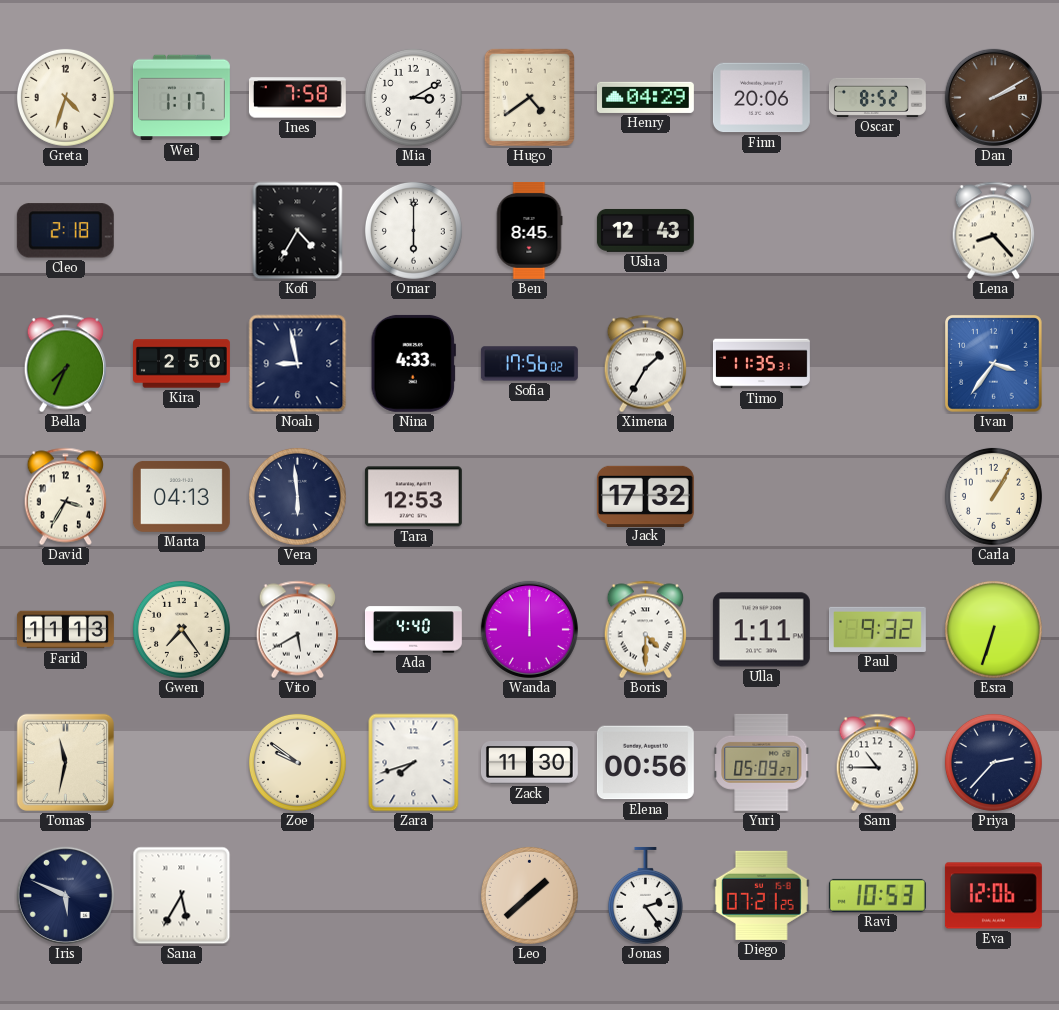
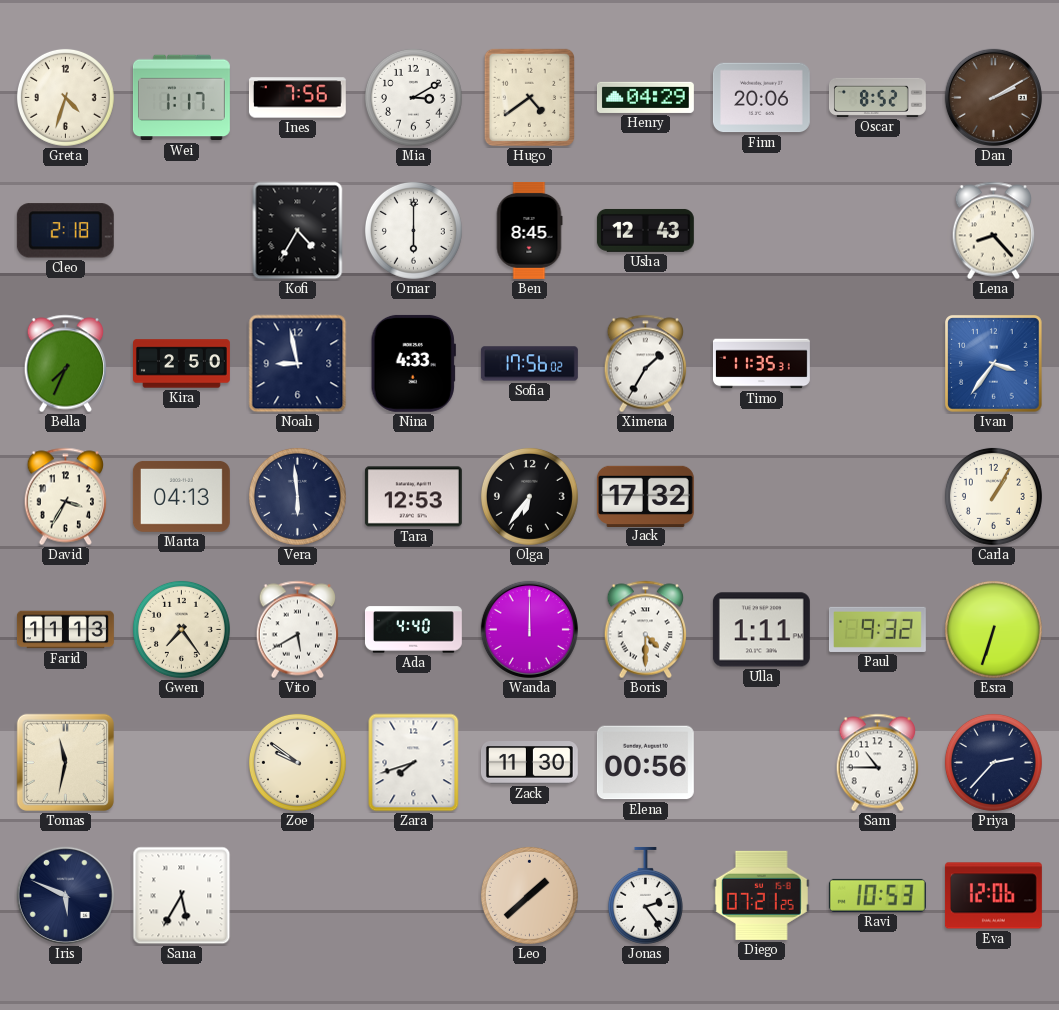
Ines: 7:58 -> 7:56 (297, 98)
Olga: none -> 6:36 (529, 496)
Yuri: 05:09 -> none (762, 762)
